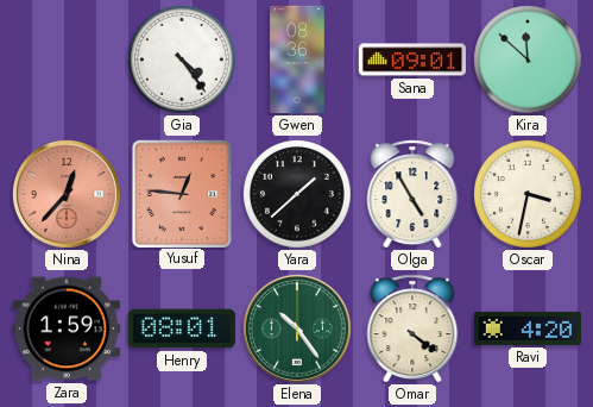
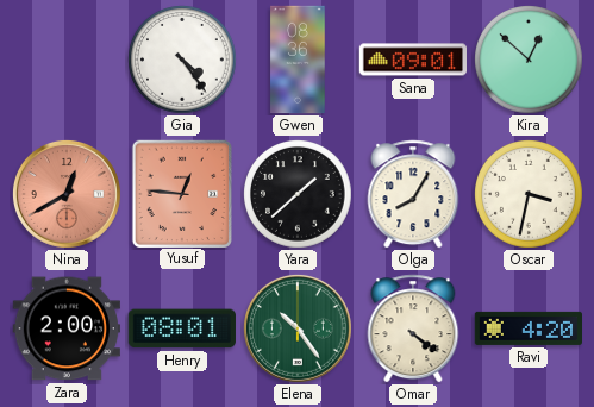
Kira: 11:52 -> 12:52 (530, 61)
Nina: 12:37 -> 12:40 (67, 194)
Olga: 4:55 -> 8:05 (413, 194)
Zara: 1:59 -> 2:00 (65, 328)
